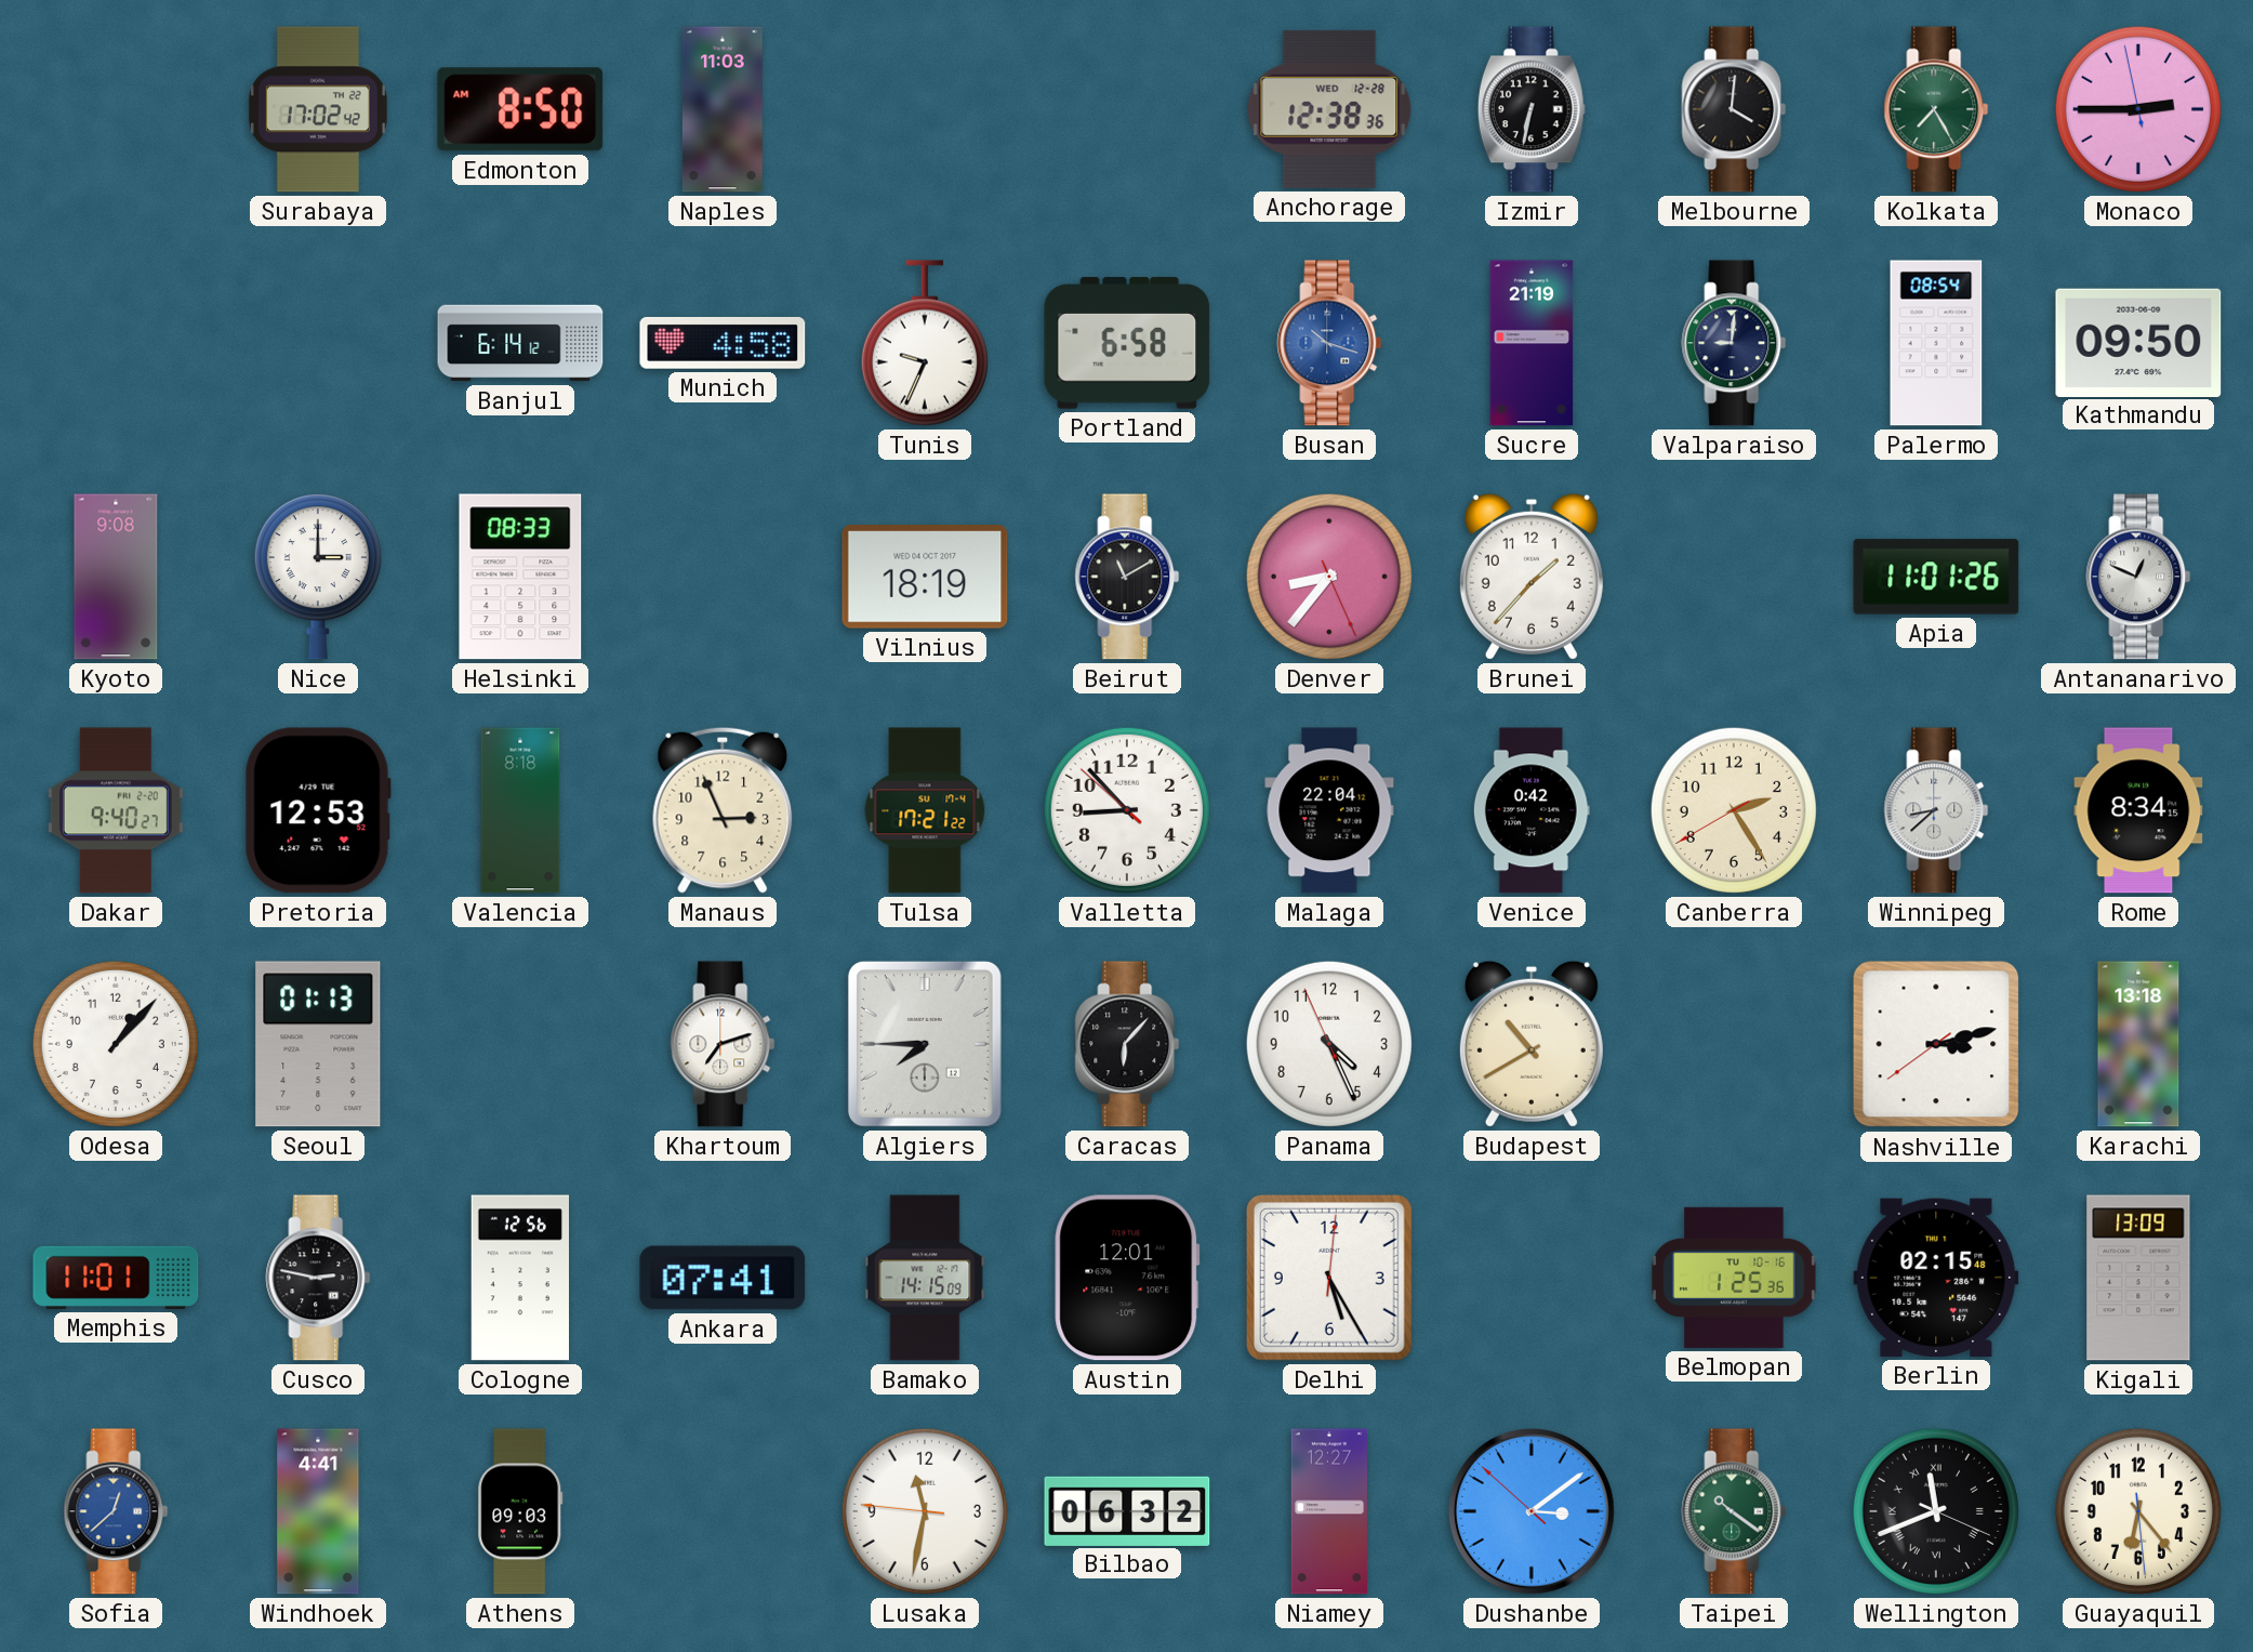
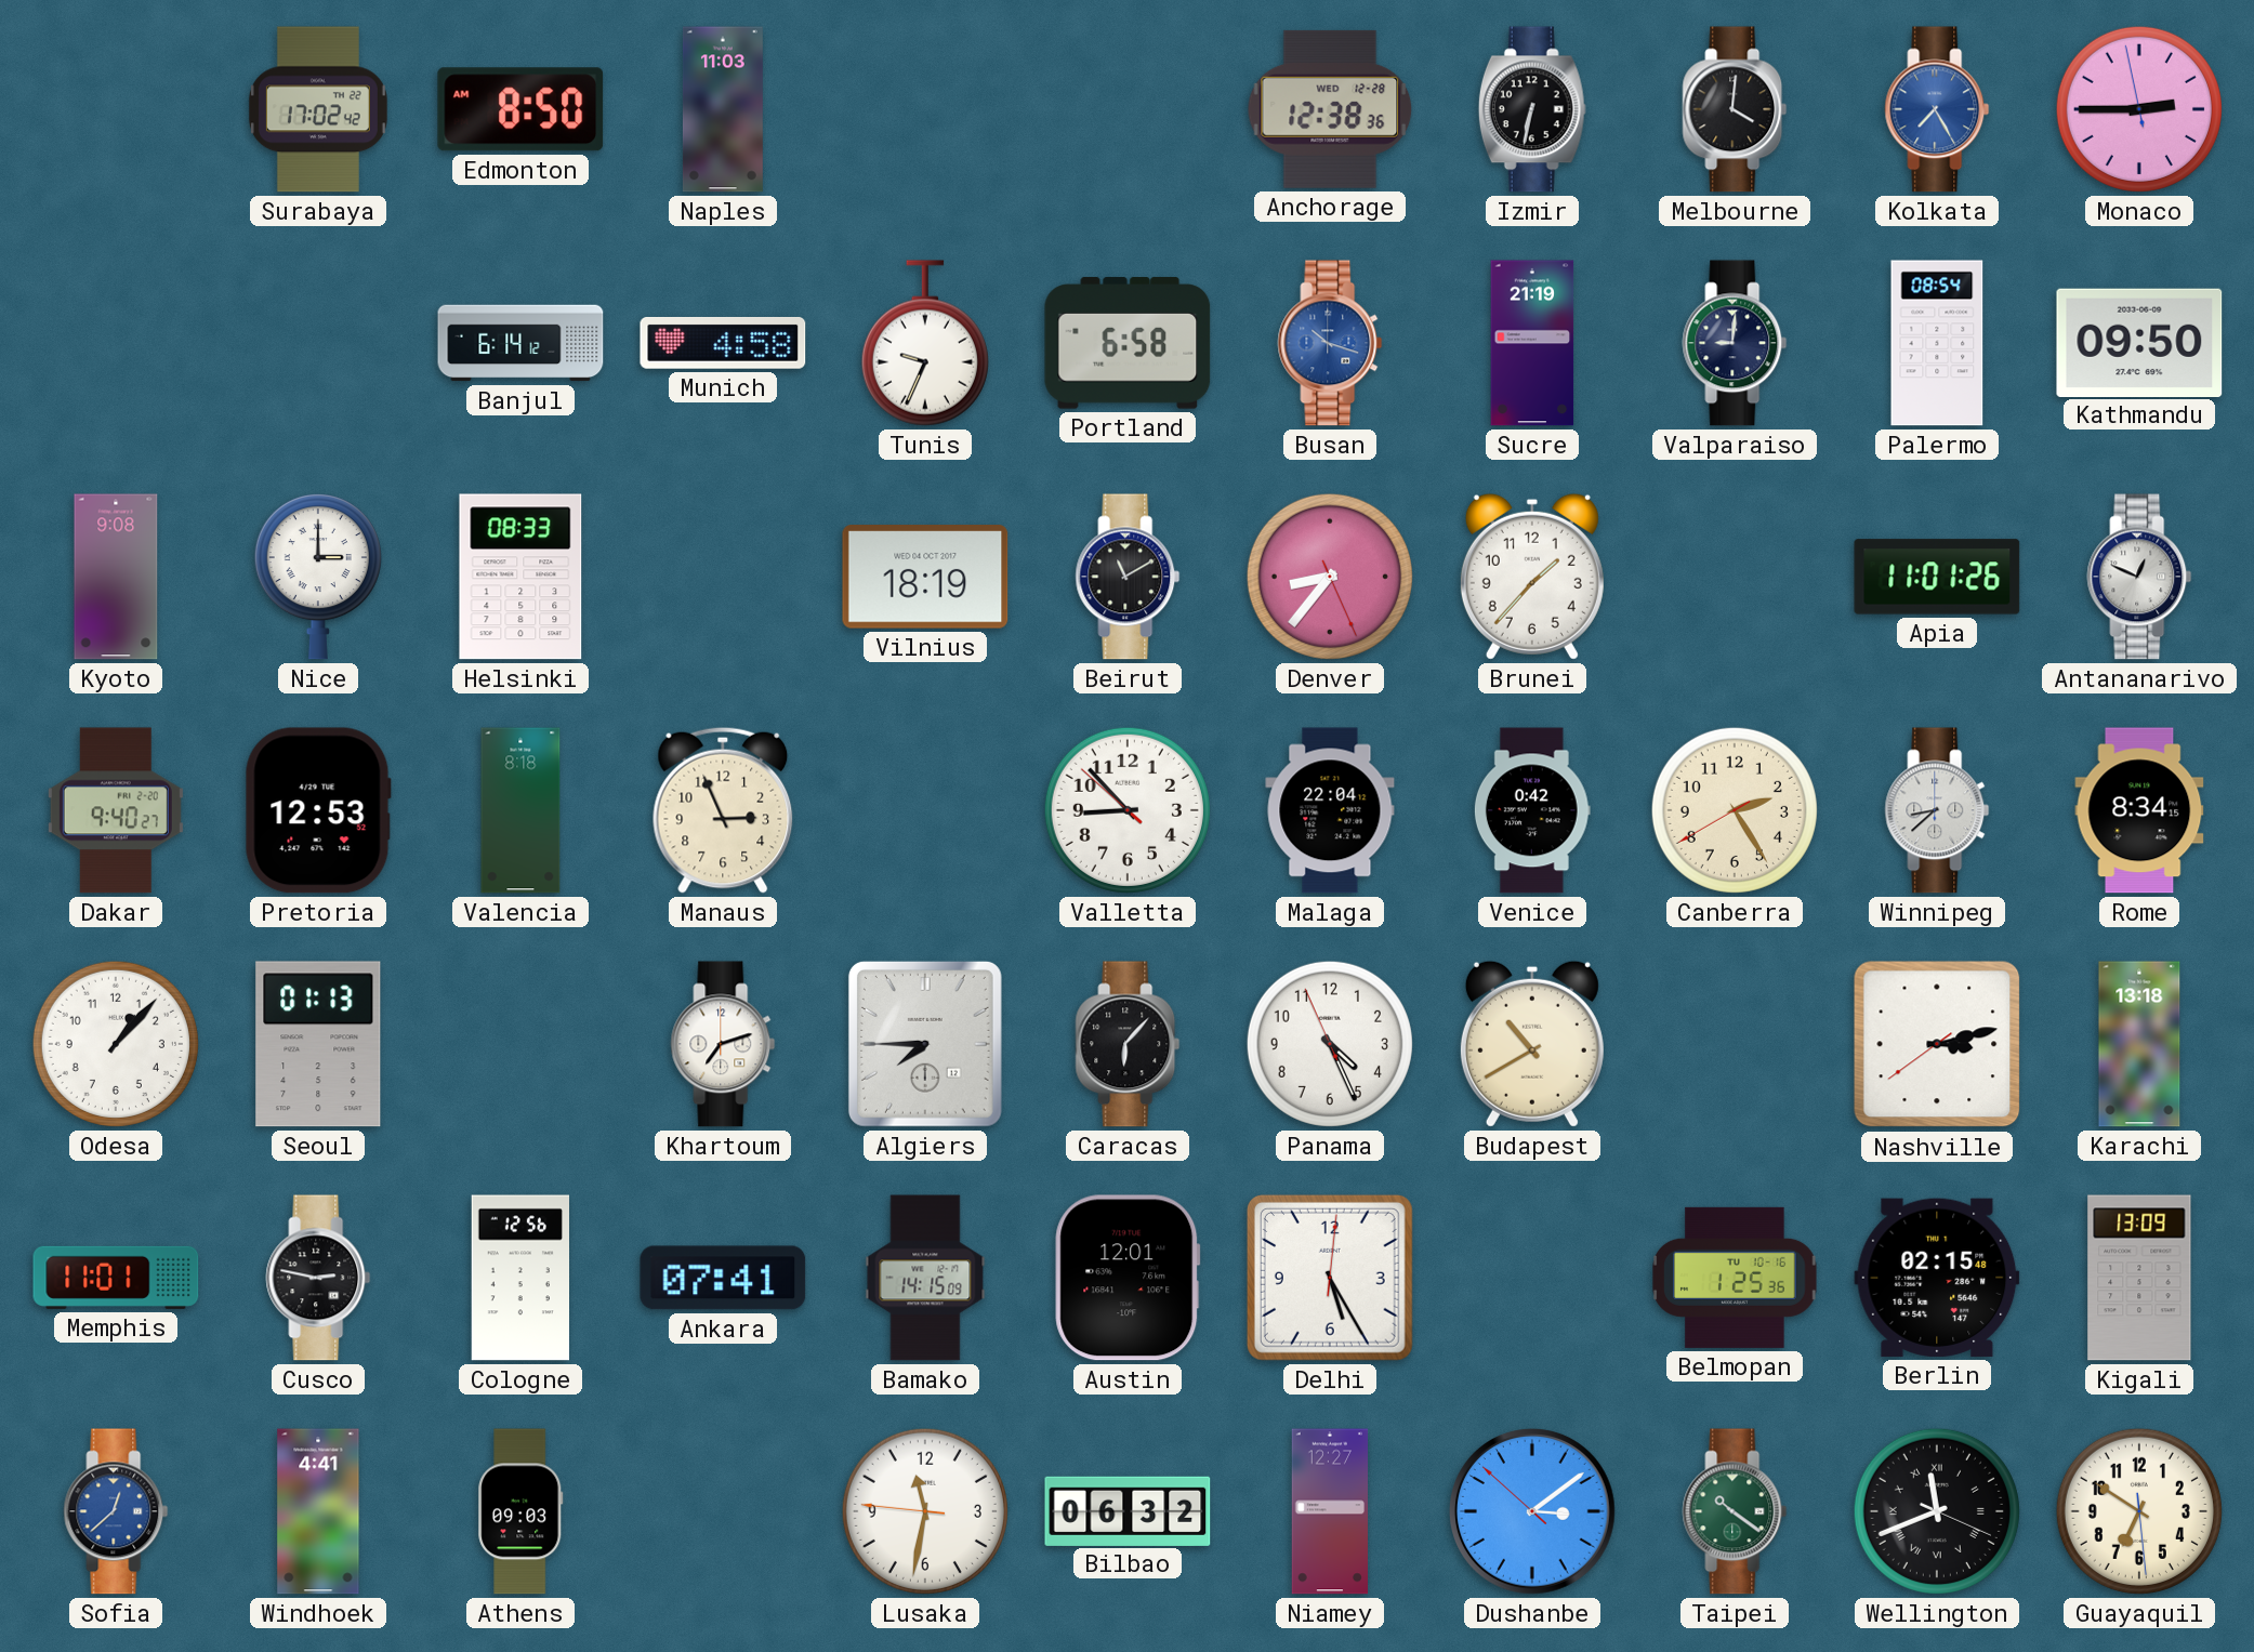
Kolkata dial: green -> blue (1937, 109)
Tulsa: 17:21 -> none (925, 810)
Guayaquil: 6:23 -> 6:50 (2139, 1511)
